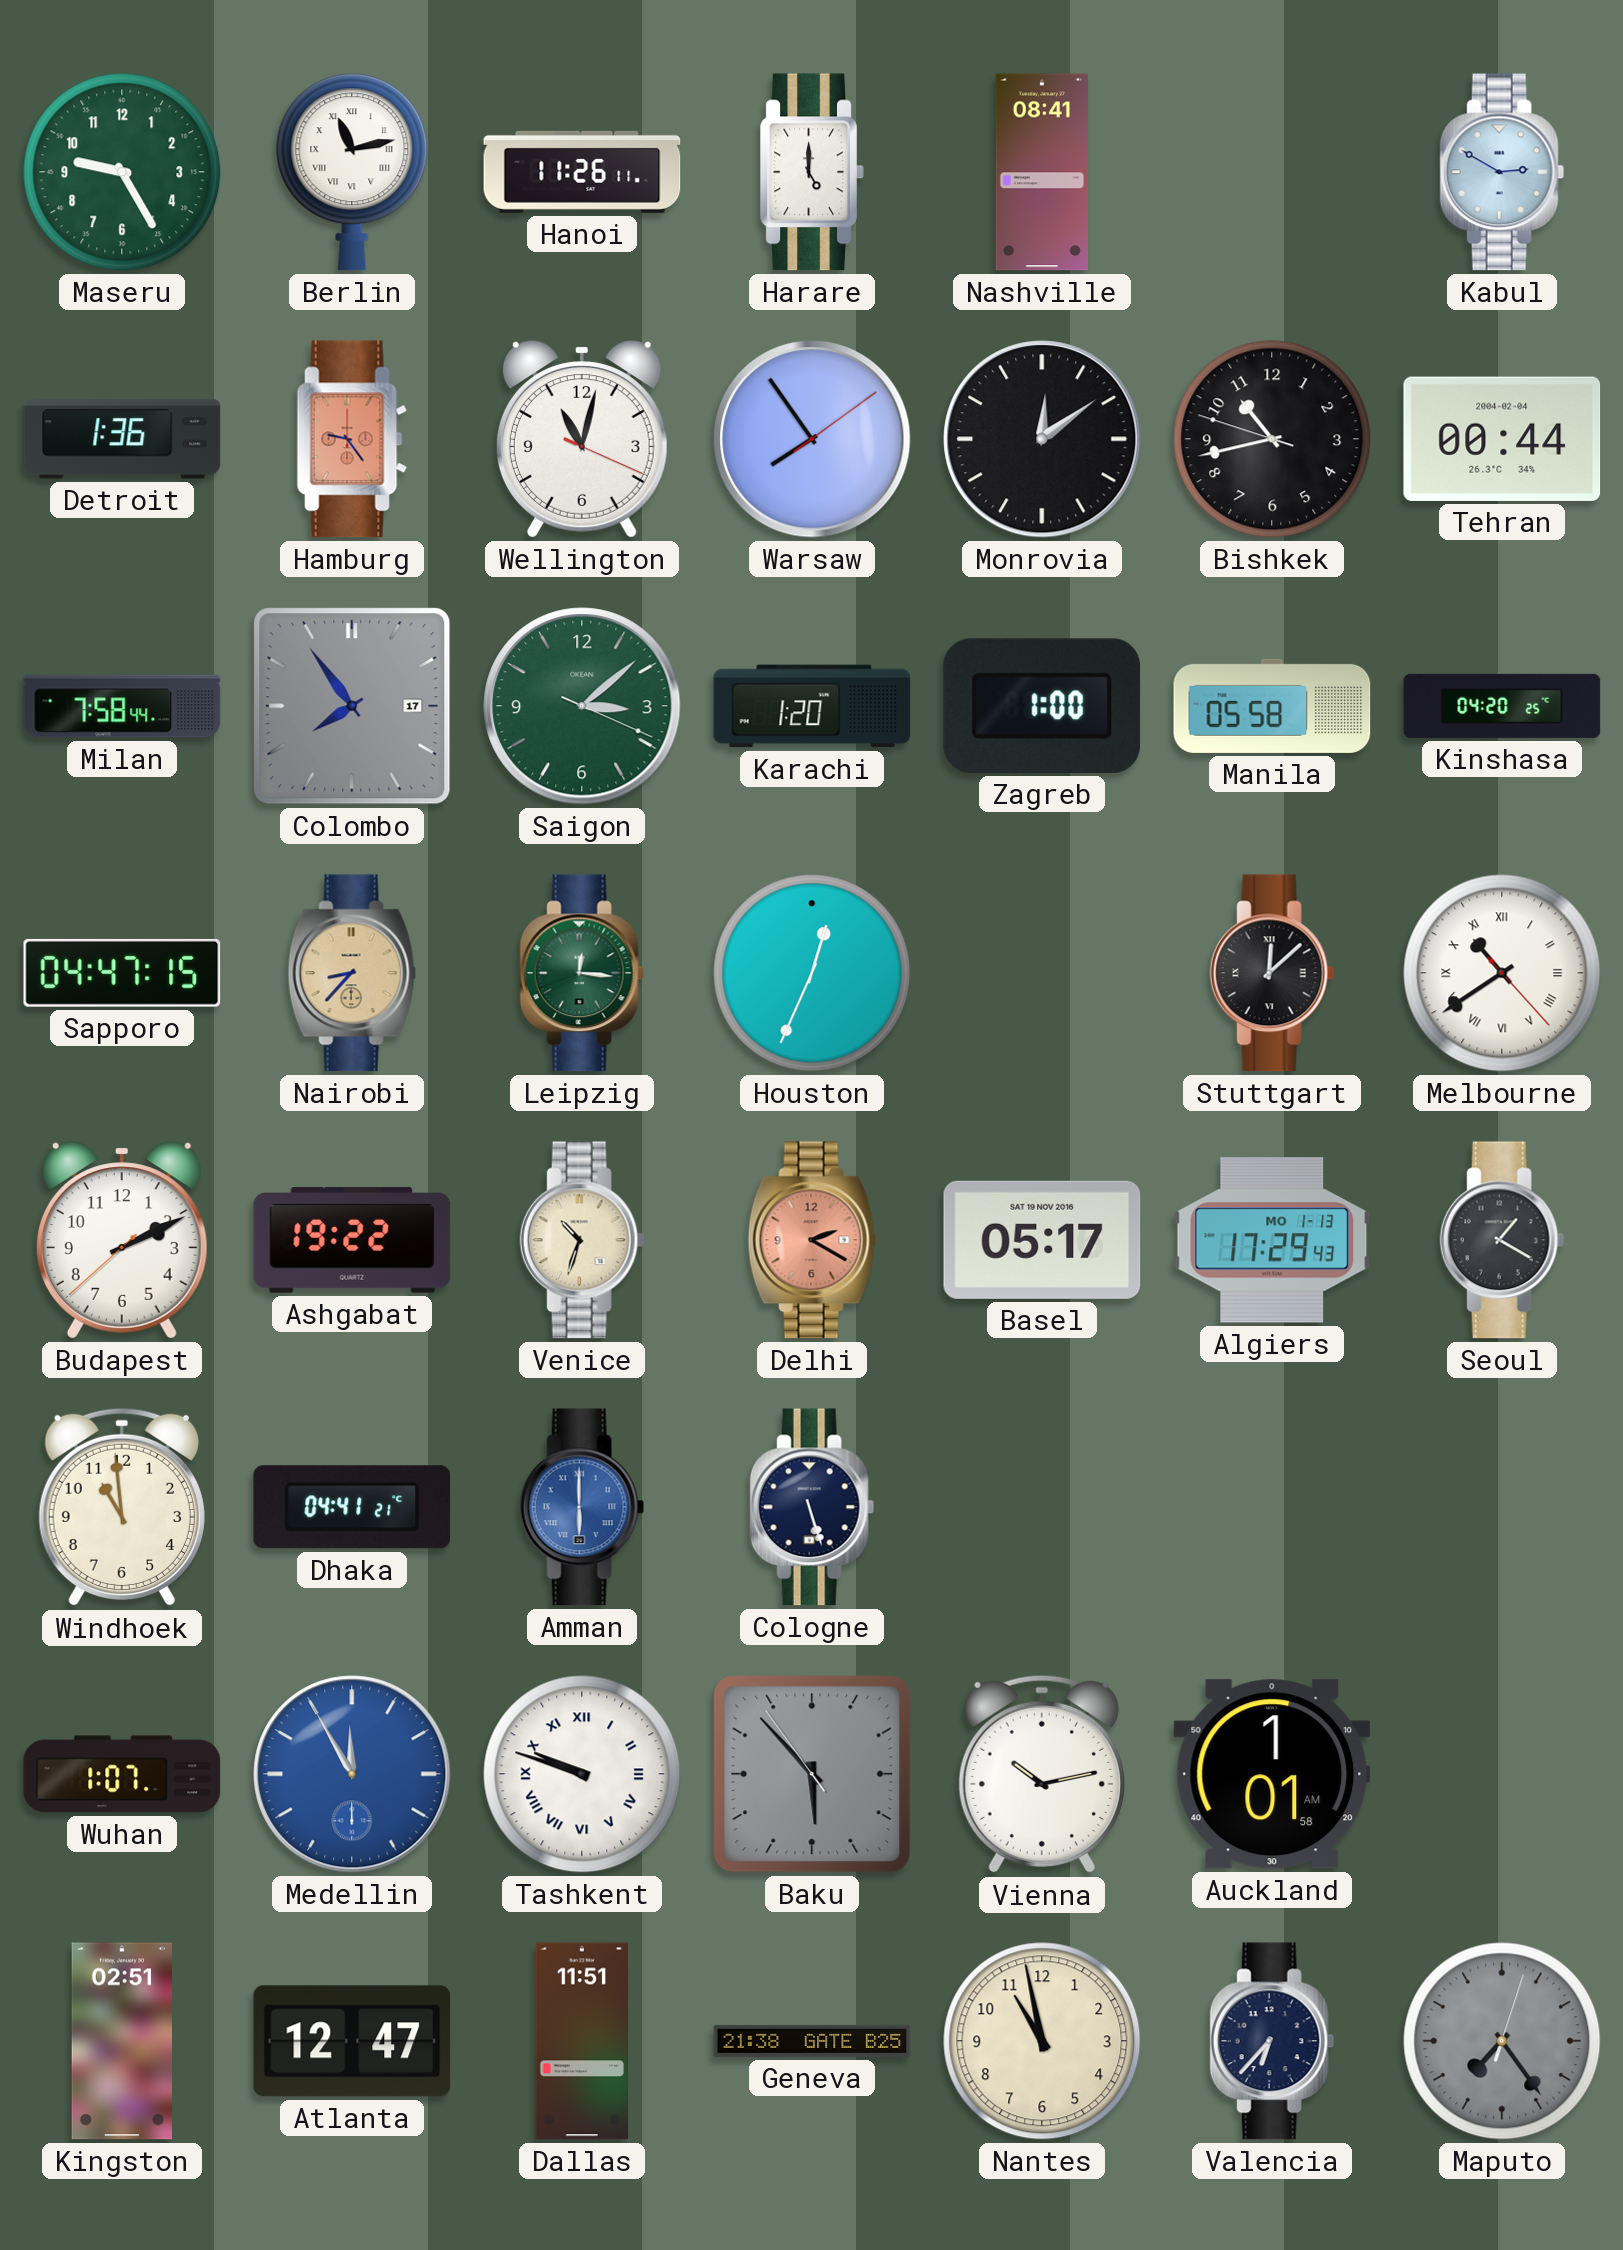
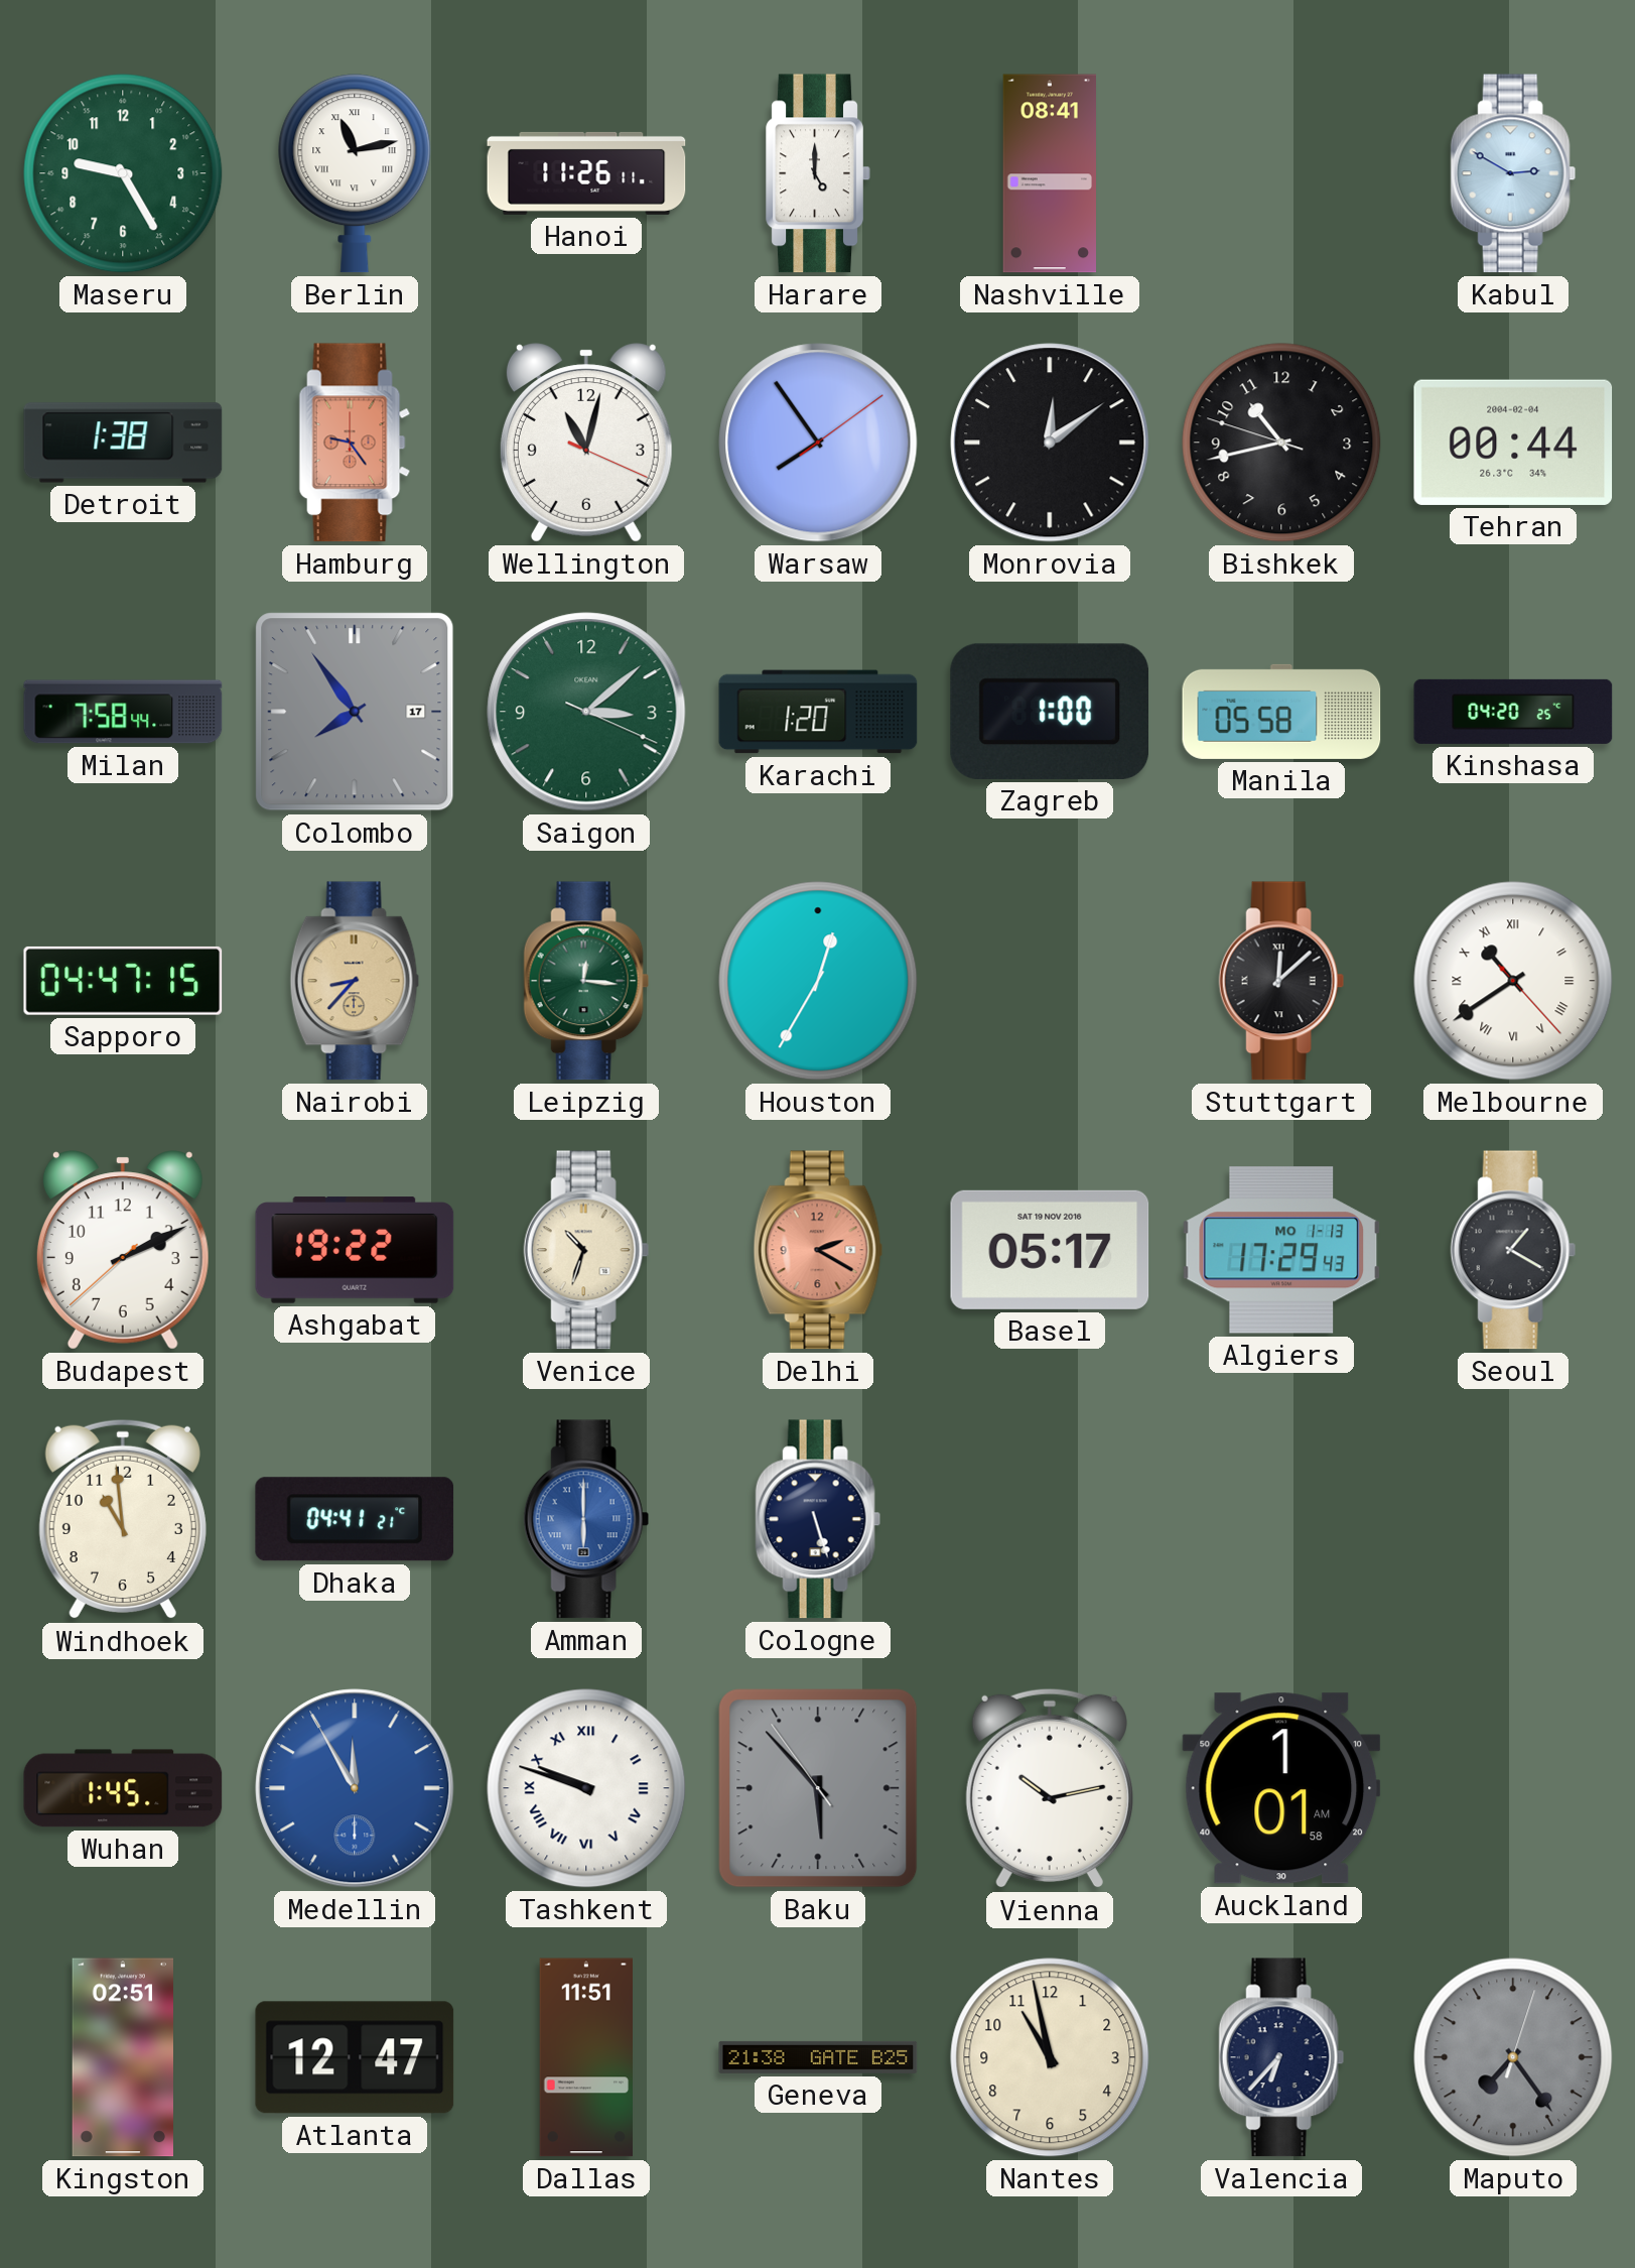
Detroit: 1:36 -> 1:38 (123, 443)
Houston: 12:34 -> 12:35 (818, 981)
Wuhan: 1:07 -> 1:45 (123, 1788)
